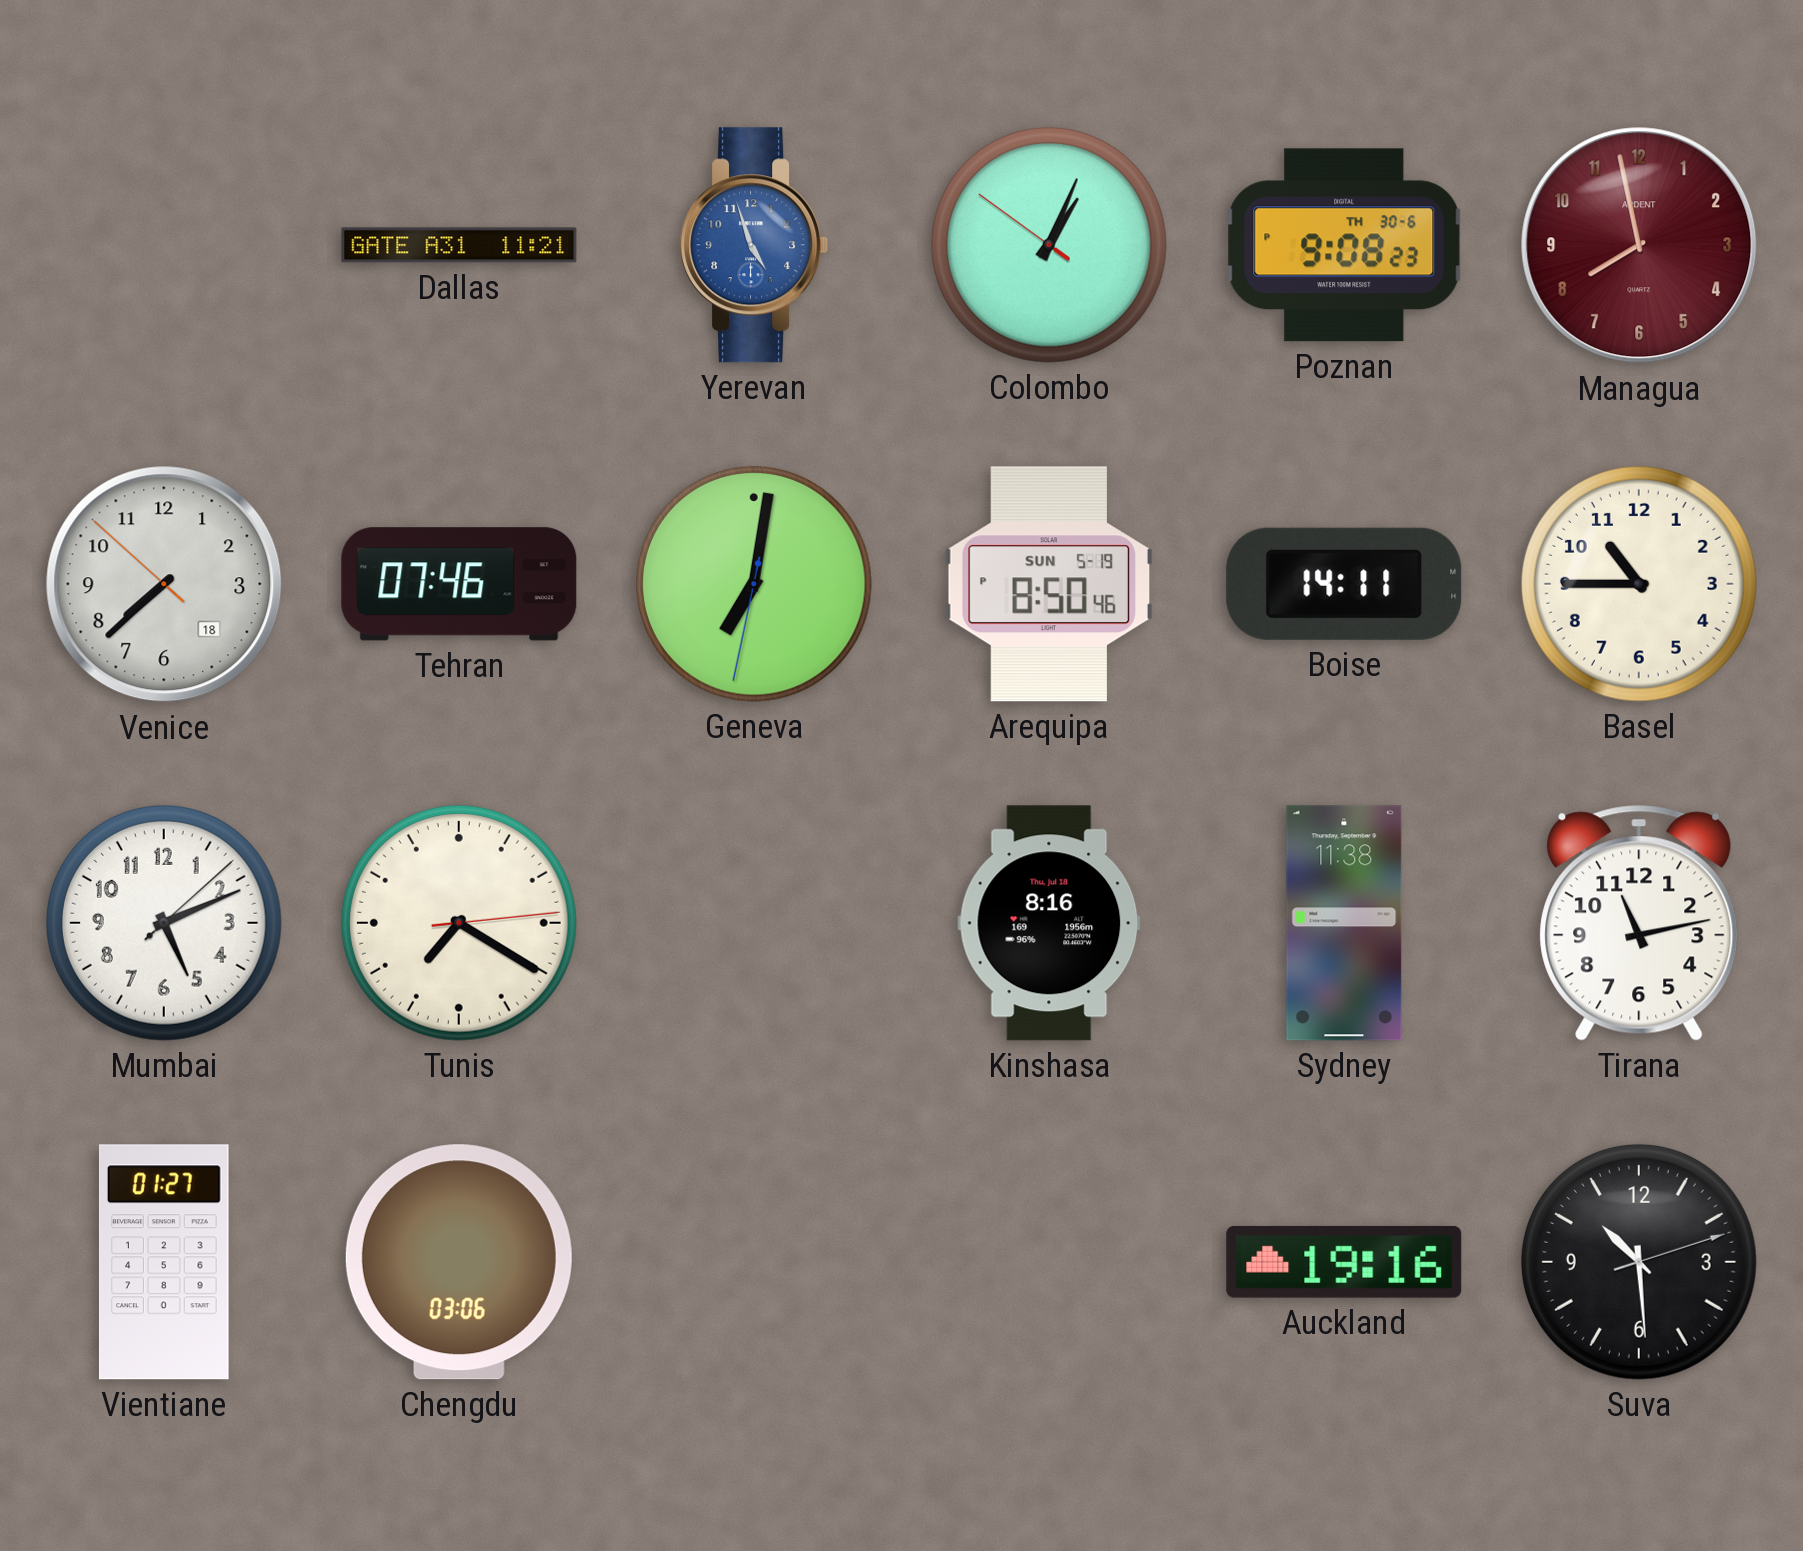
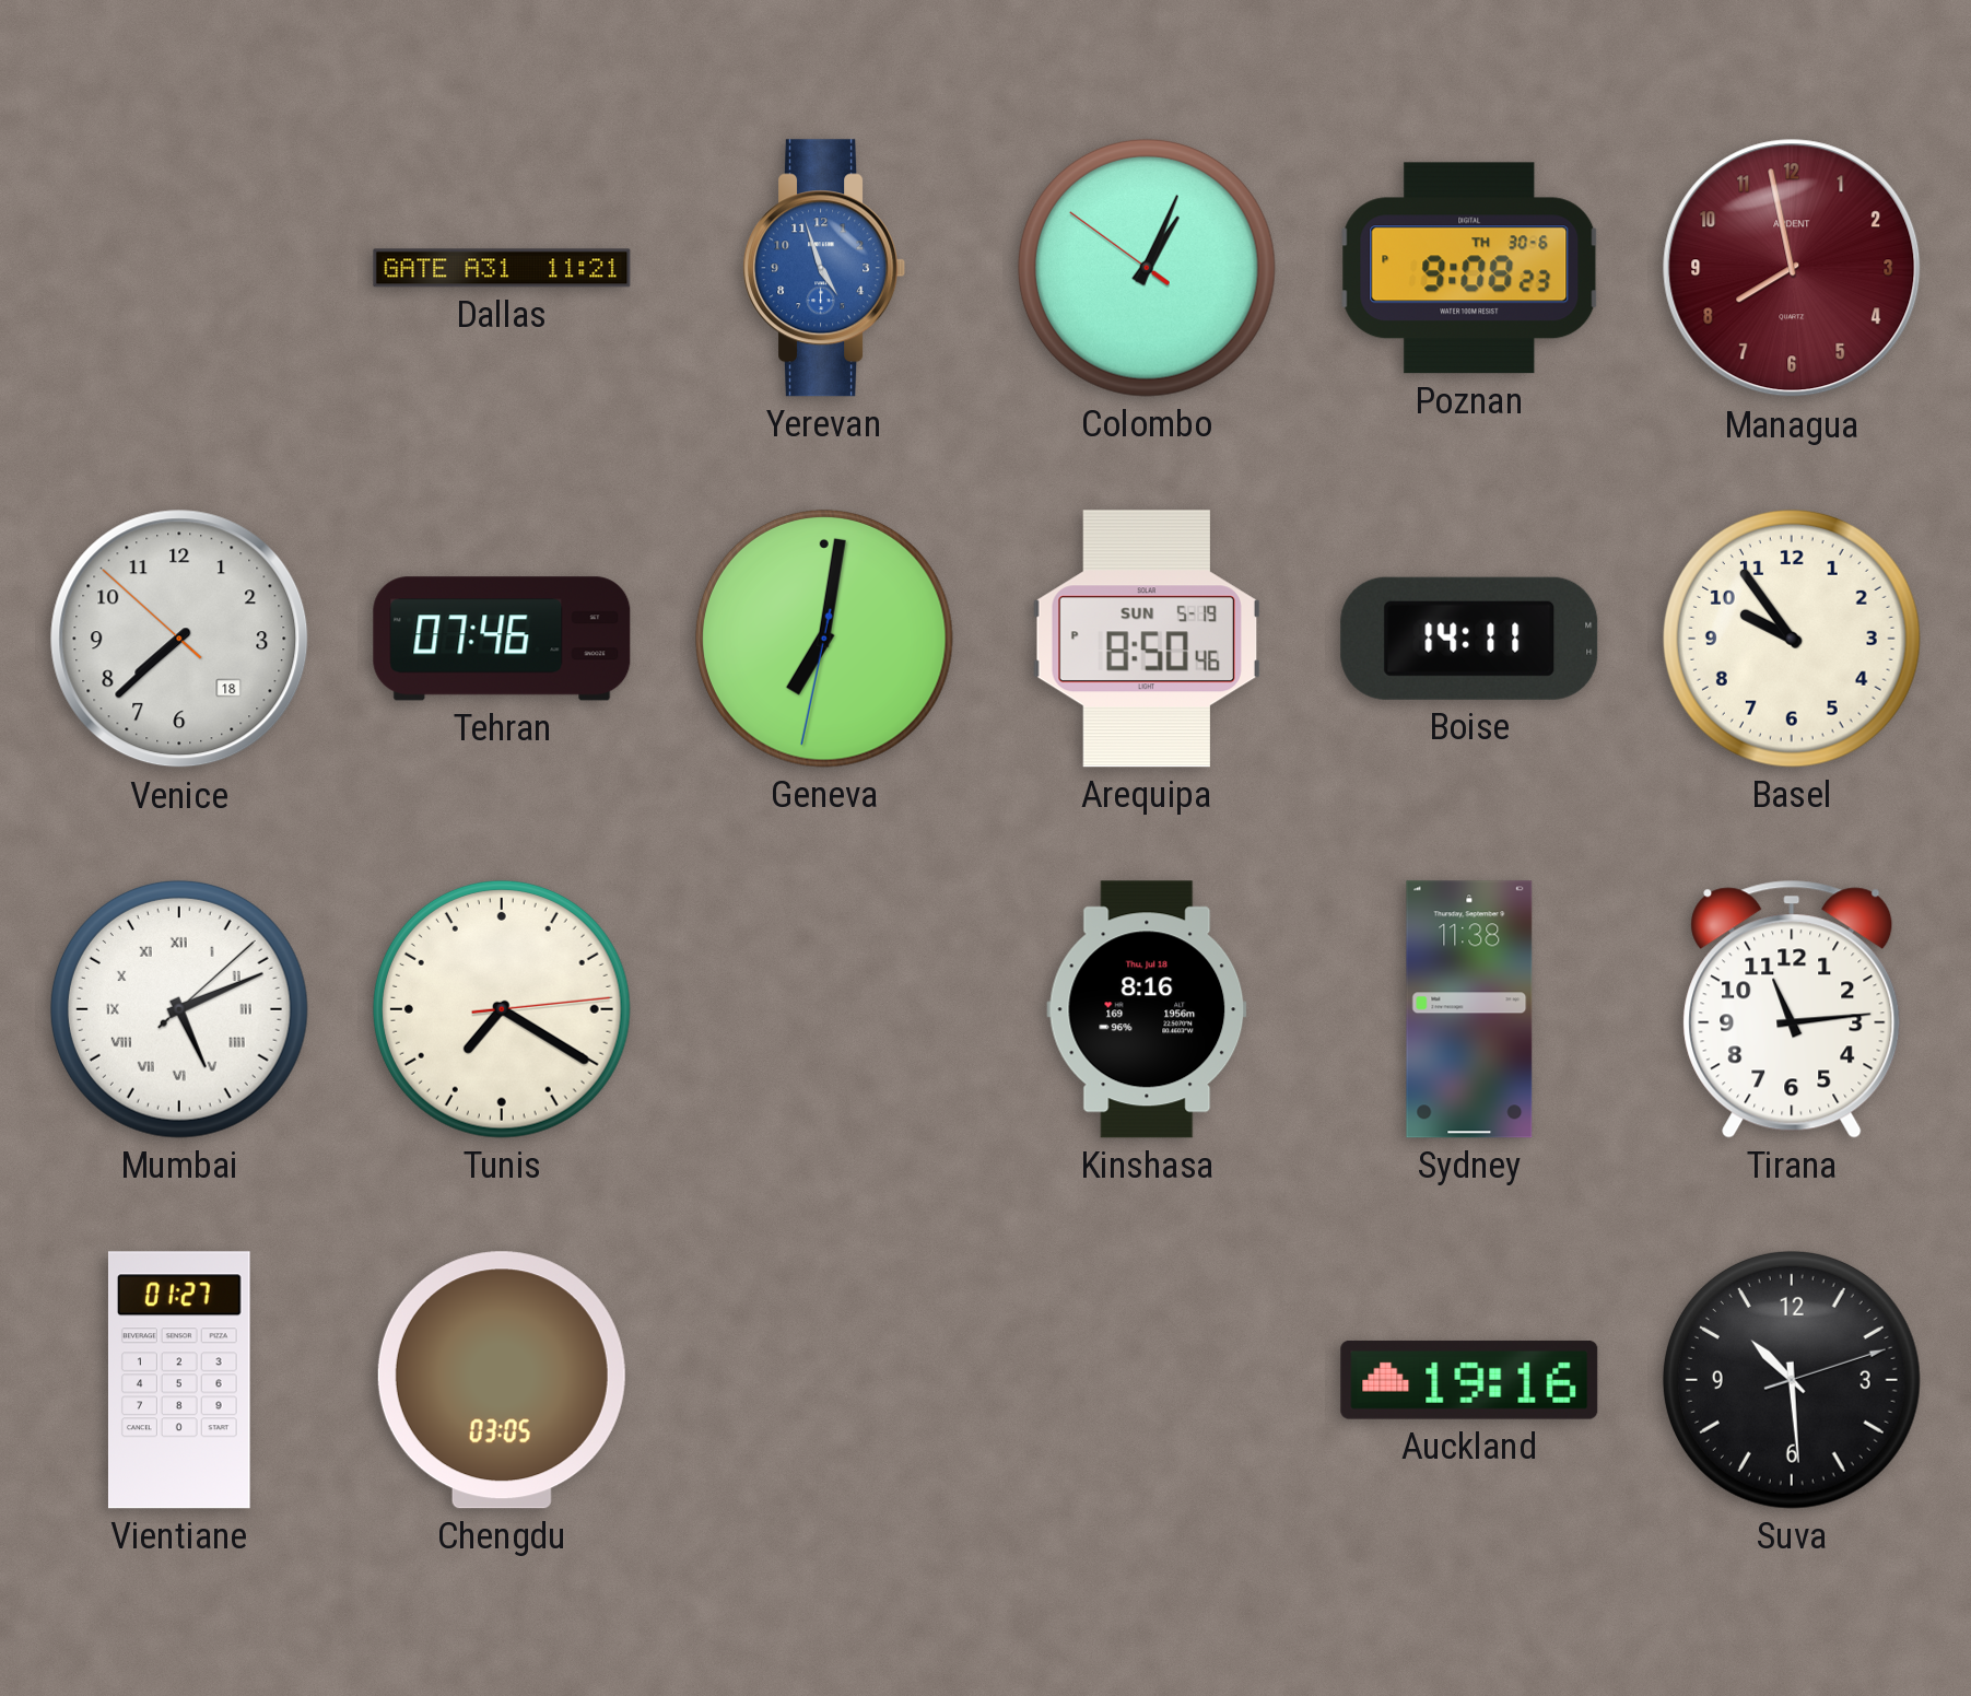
Basel: 10:45 -> 9:54 (1792, 639)
Mumbai numerals: Arabic -> Roman (179, 1009)
Tirana: 11:13 -> 11:14 (1792, 1009)
Chengdu: 03:06 -> 03:05 (502, 1380)
